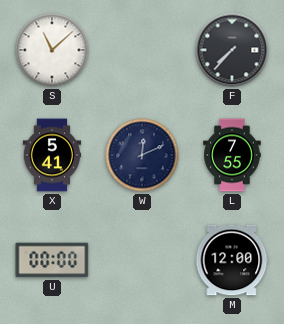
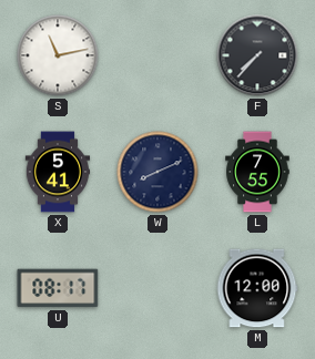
S: 11:08 -> 11:13 (58, 55)
W: 12:11 -> 8:11 (157, 172)
U: 00:00 -> 08:17 (58, 288)
